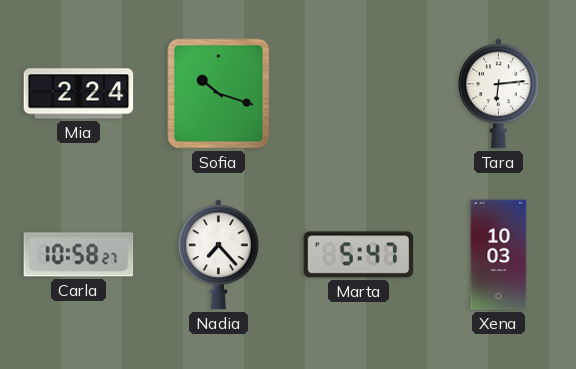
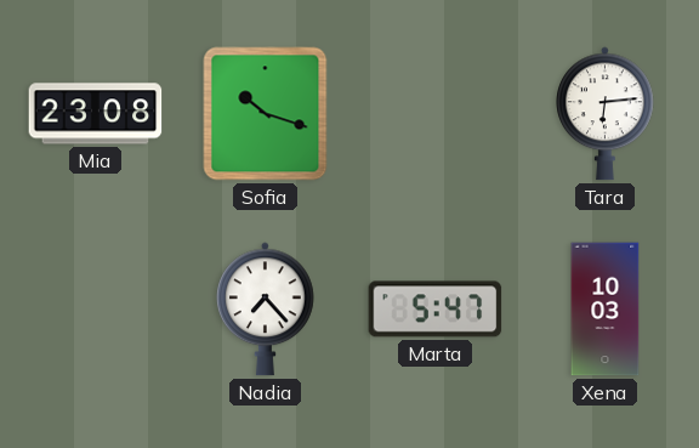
Mia: 2:24 -> 23:08 (96, 114)
Carla: 10:58 -> none (79, 255)
